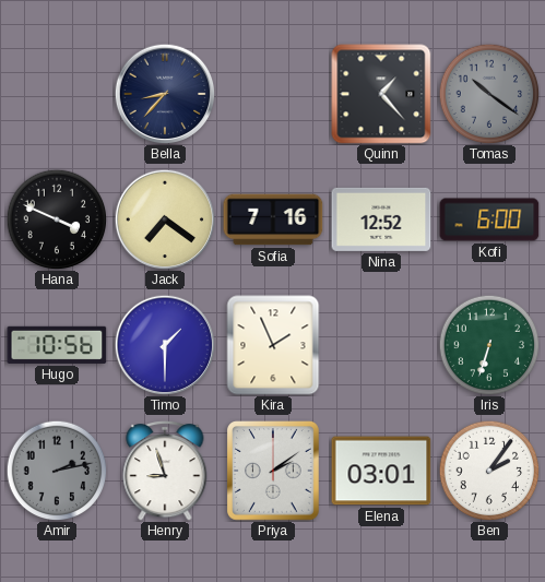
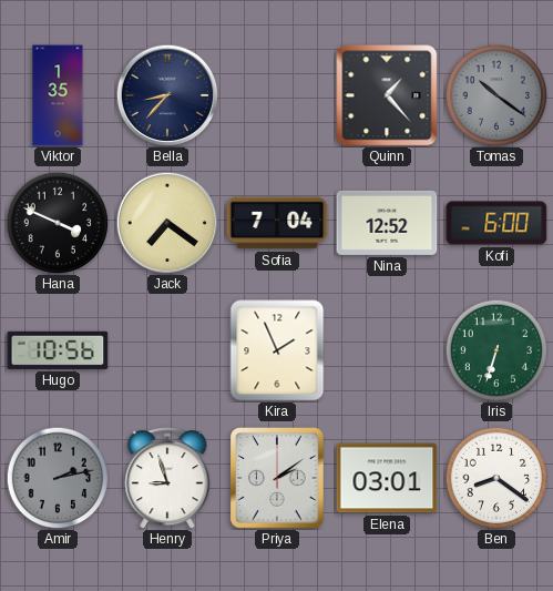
Viktor: none -> 1:35 (58, 95)
Sofia: 7:16 -> 7:04 (277, 223)
Timo: 1:30 -> none (165, 345)
Ben: 2:06 -> 8:21 (496, 478)
